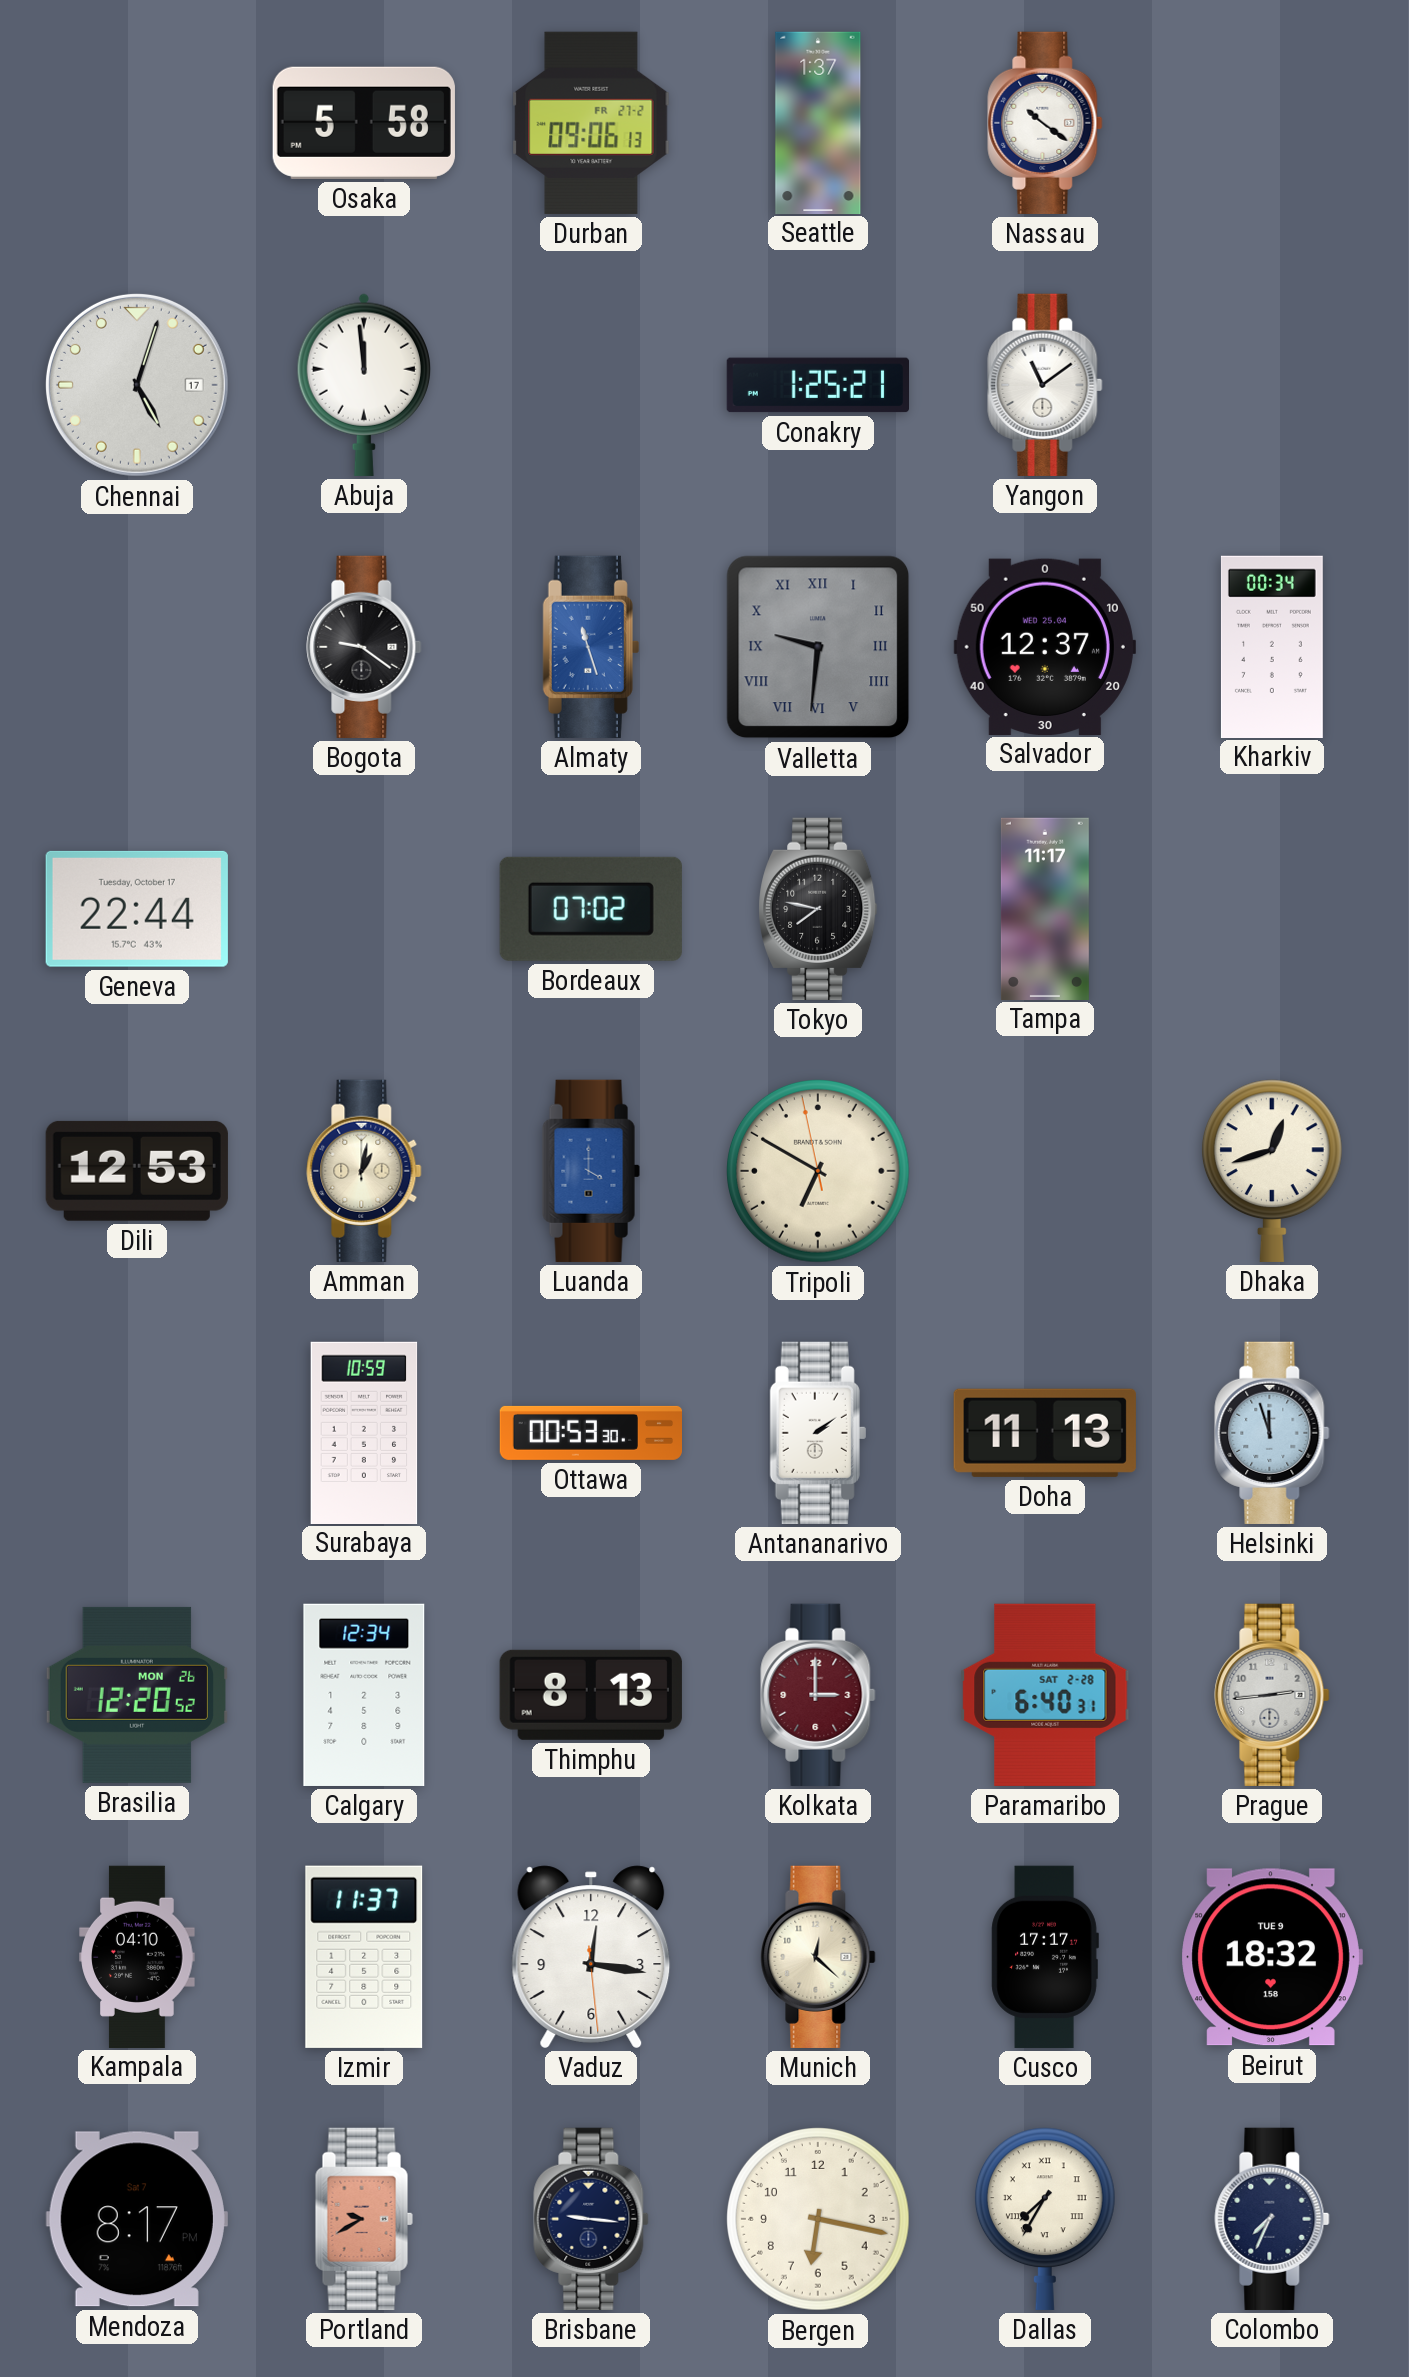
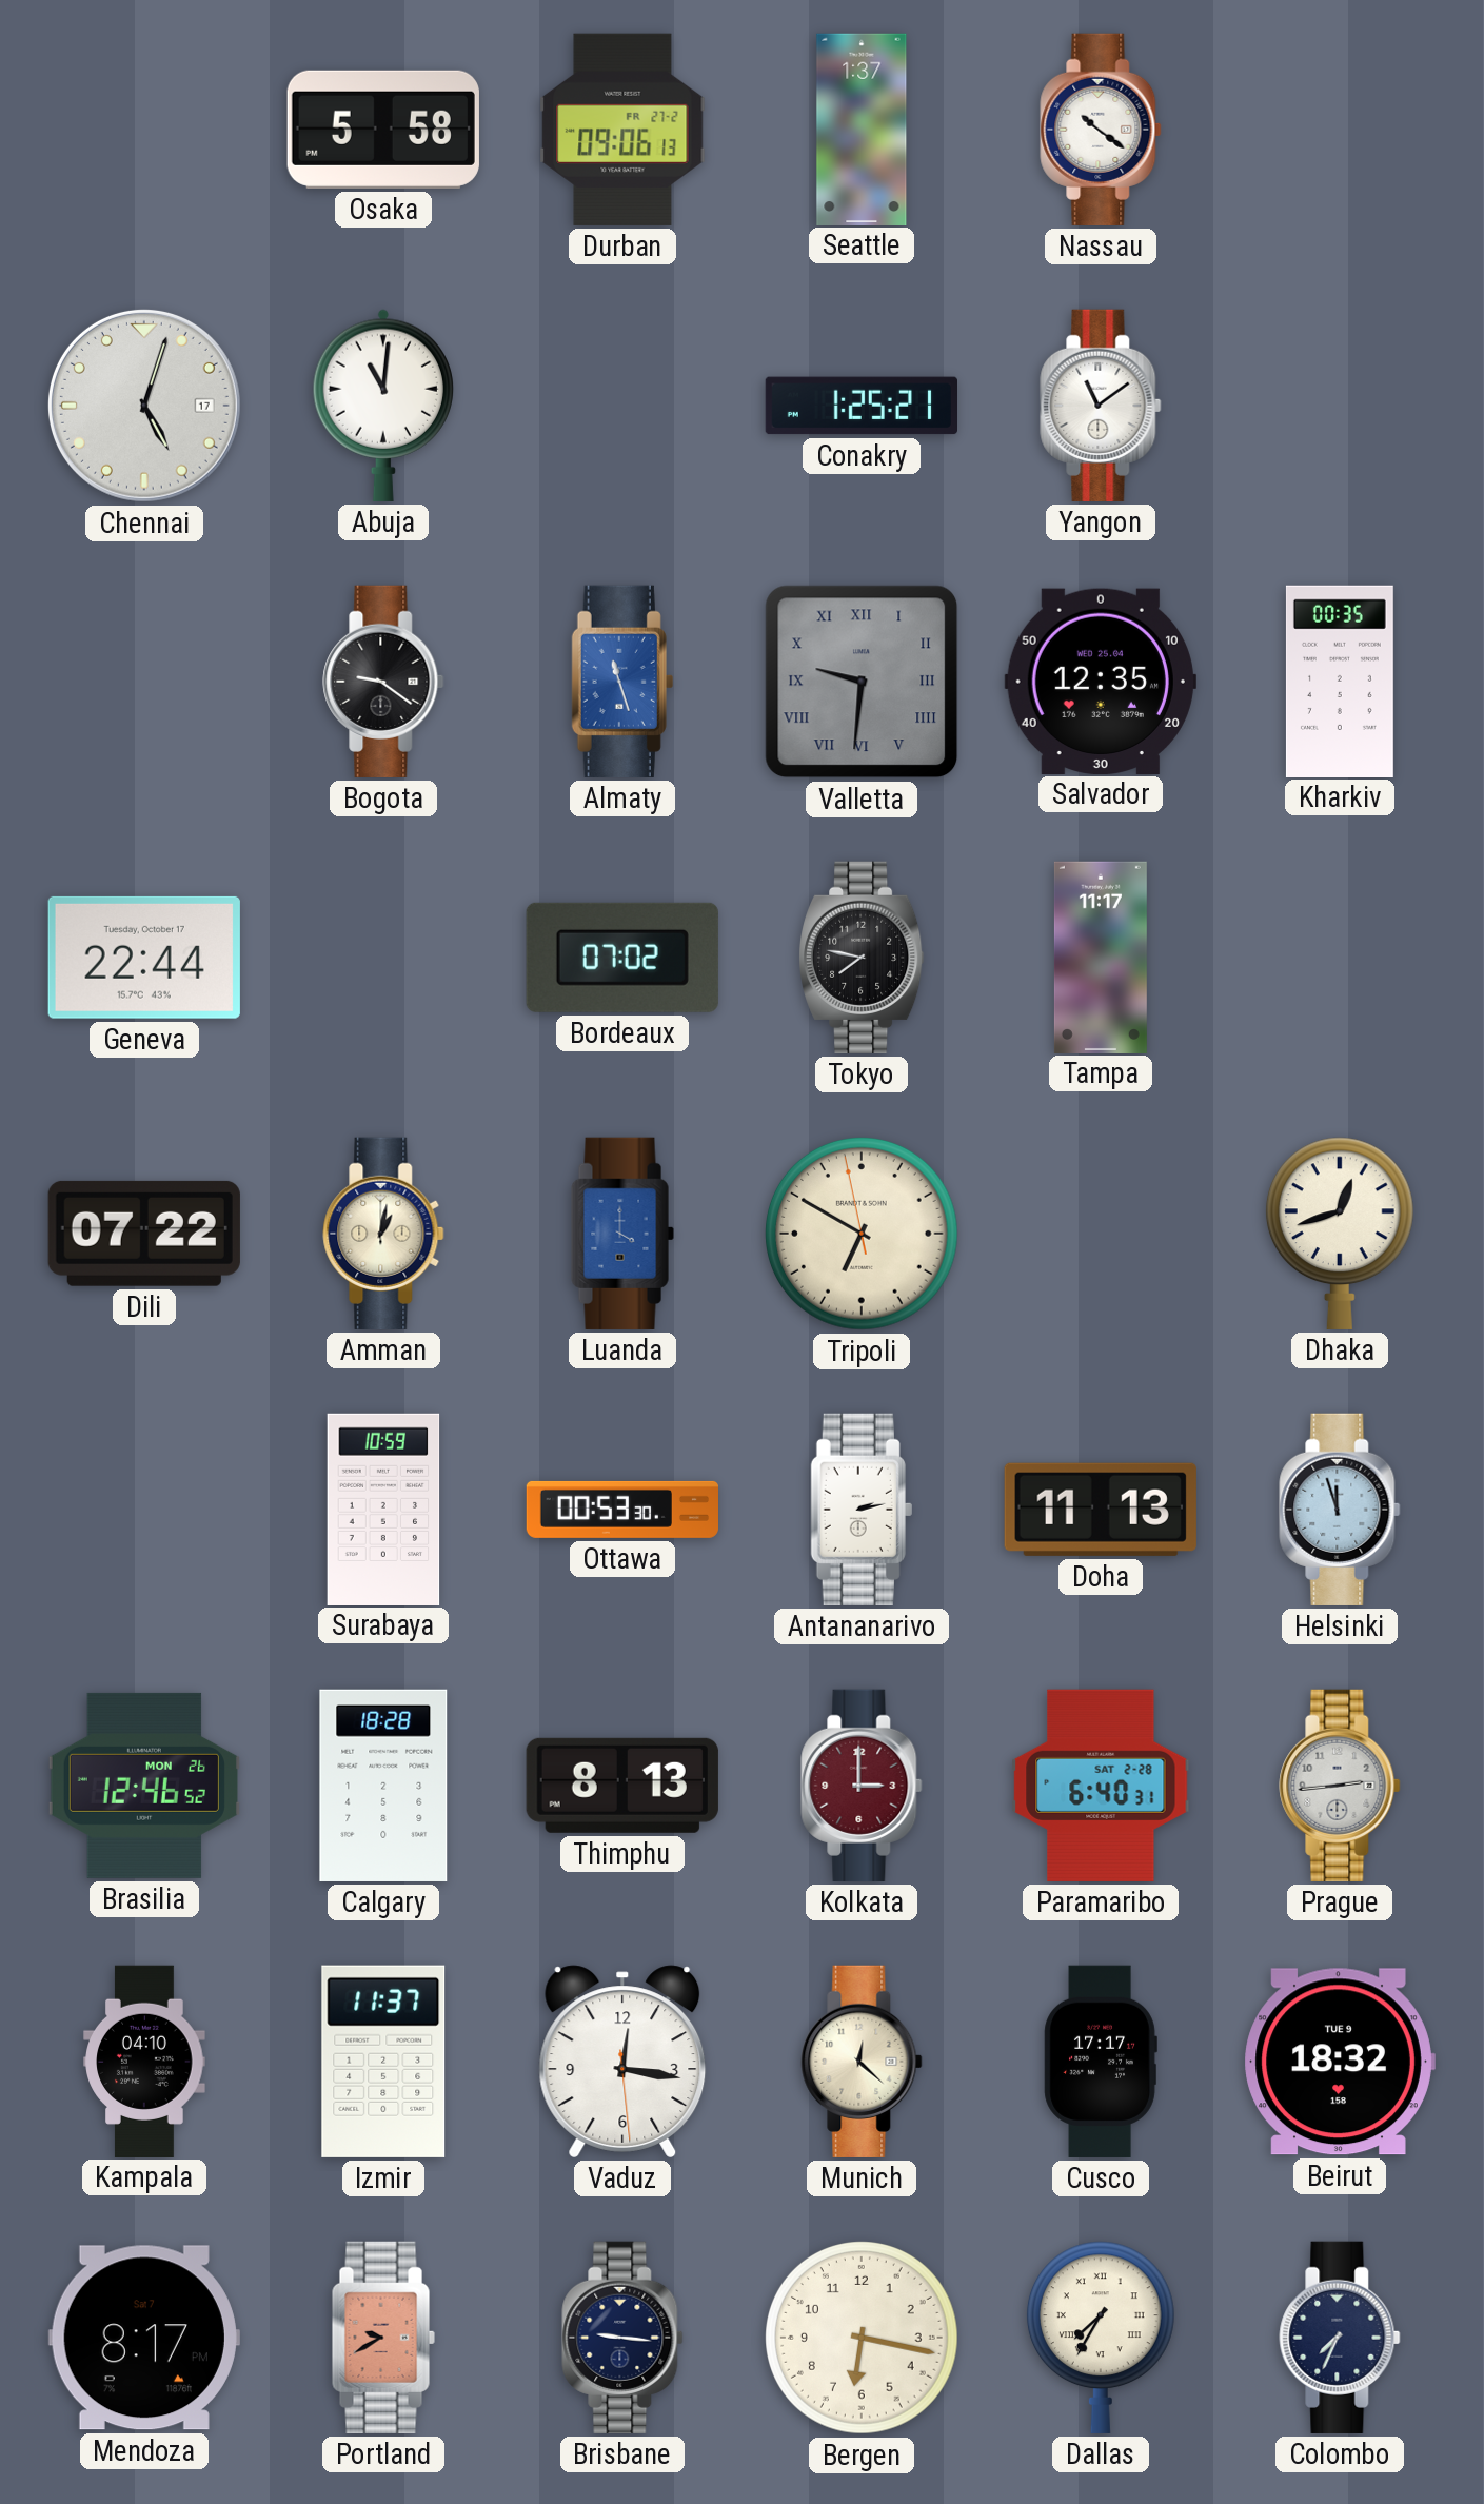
Abuja: 11:59 -> 11:01 (383, 406)
Salvador: 12:37 -> 12:35 (1101, 681)
Kharkiv: 00:34 -> 00:35 (1340, 681)
Dili: 12:53 -> 07:22 (144, 1234)
Antananarivo: 2:09 -> 2:13 (862, 1510)
Brasilia: 12:20 -> 12:46 (144, 1786)
Calgary: 12:34 -> 18:28 (383, 1786)
